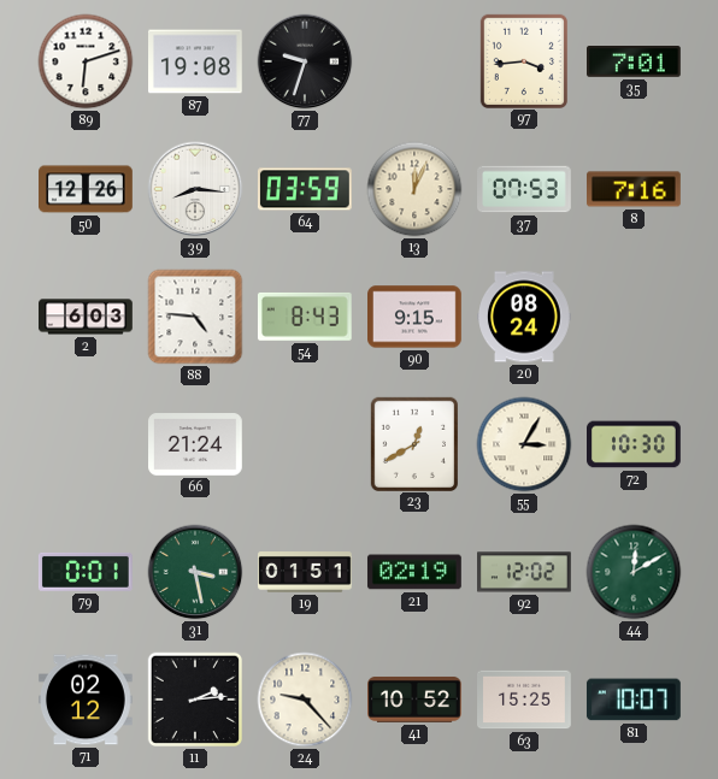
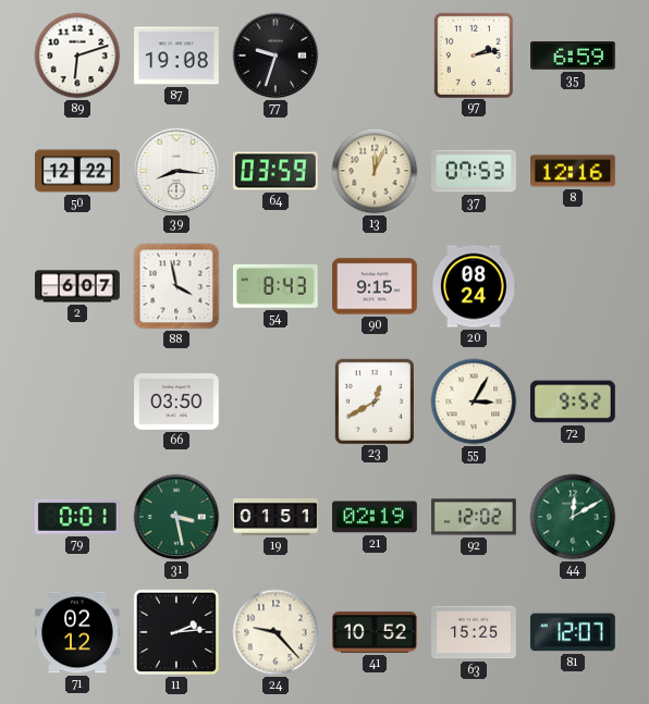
97: 3:44 -> 2:13 (473, 54)
35: 7:01 -> 6:59 (574, 57)
50: 12:26 -> 12:22 (78, 171)
8: 7:16 -> 12:16 (574, 171)
2: 6:03 -> 6:07 (78, 286)
88: 4:46 -> 3:58 (176, 286)
66: 21:24 -> 03:50 (177, 403)
72: 10:30 -> 9:52 (574, 402)
81: 10:07 -> 12:07 (573, 632)
